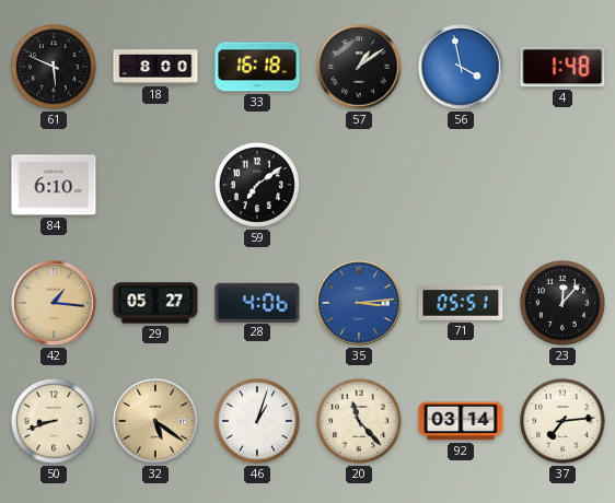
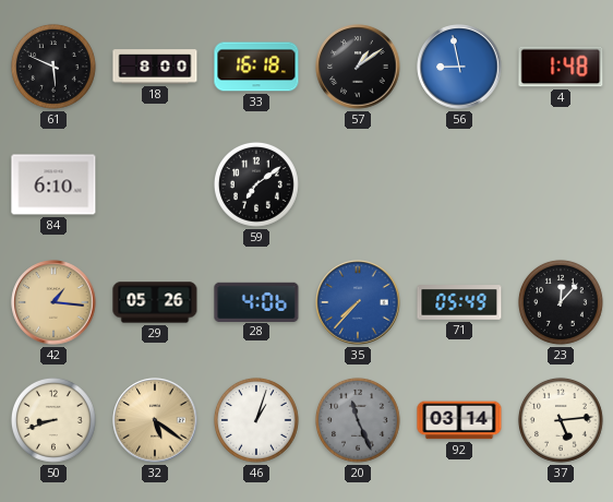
56: 3:58 -> 8:58 (459, 67)
29: 05:27 -> 05:26 (155, 302)
35: 3:14 -> 7:37 (358, 302)
71: 05:51 -> 05:49 (459, 302)
20: 11:23 -> 11:26 (358, 420)
20 dial: cream -> grey (358, 420)
37: 7:14 -> 5:14 (561, 420)
